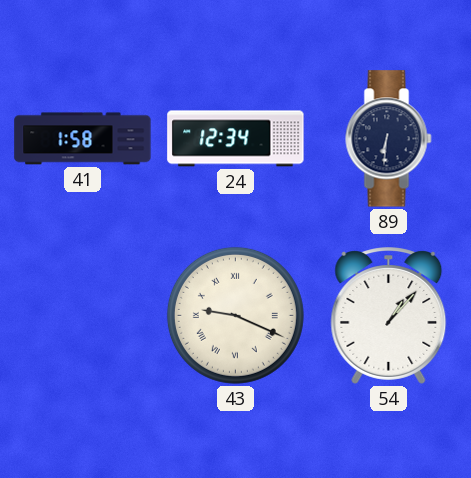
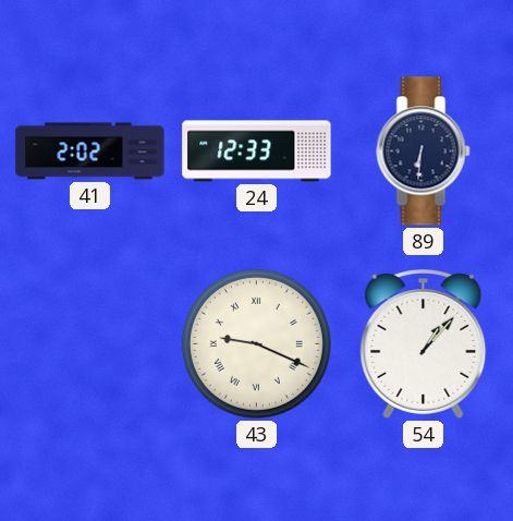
41: 1:58 -> 2:02 (90, 152)
24: 12:34 -> 12:33 (257, 152)
